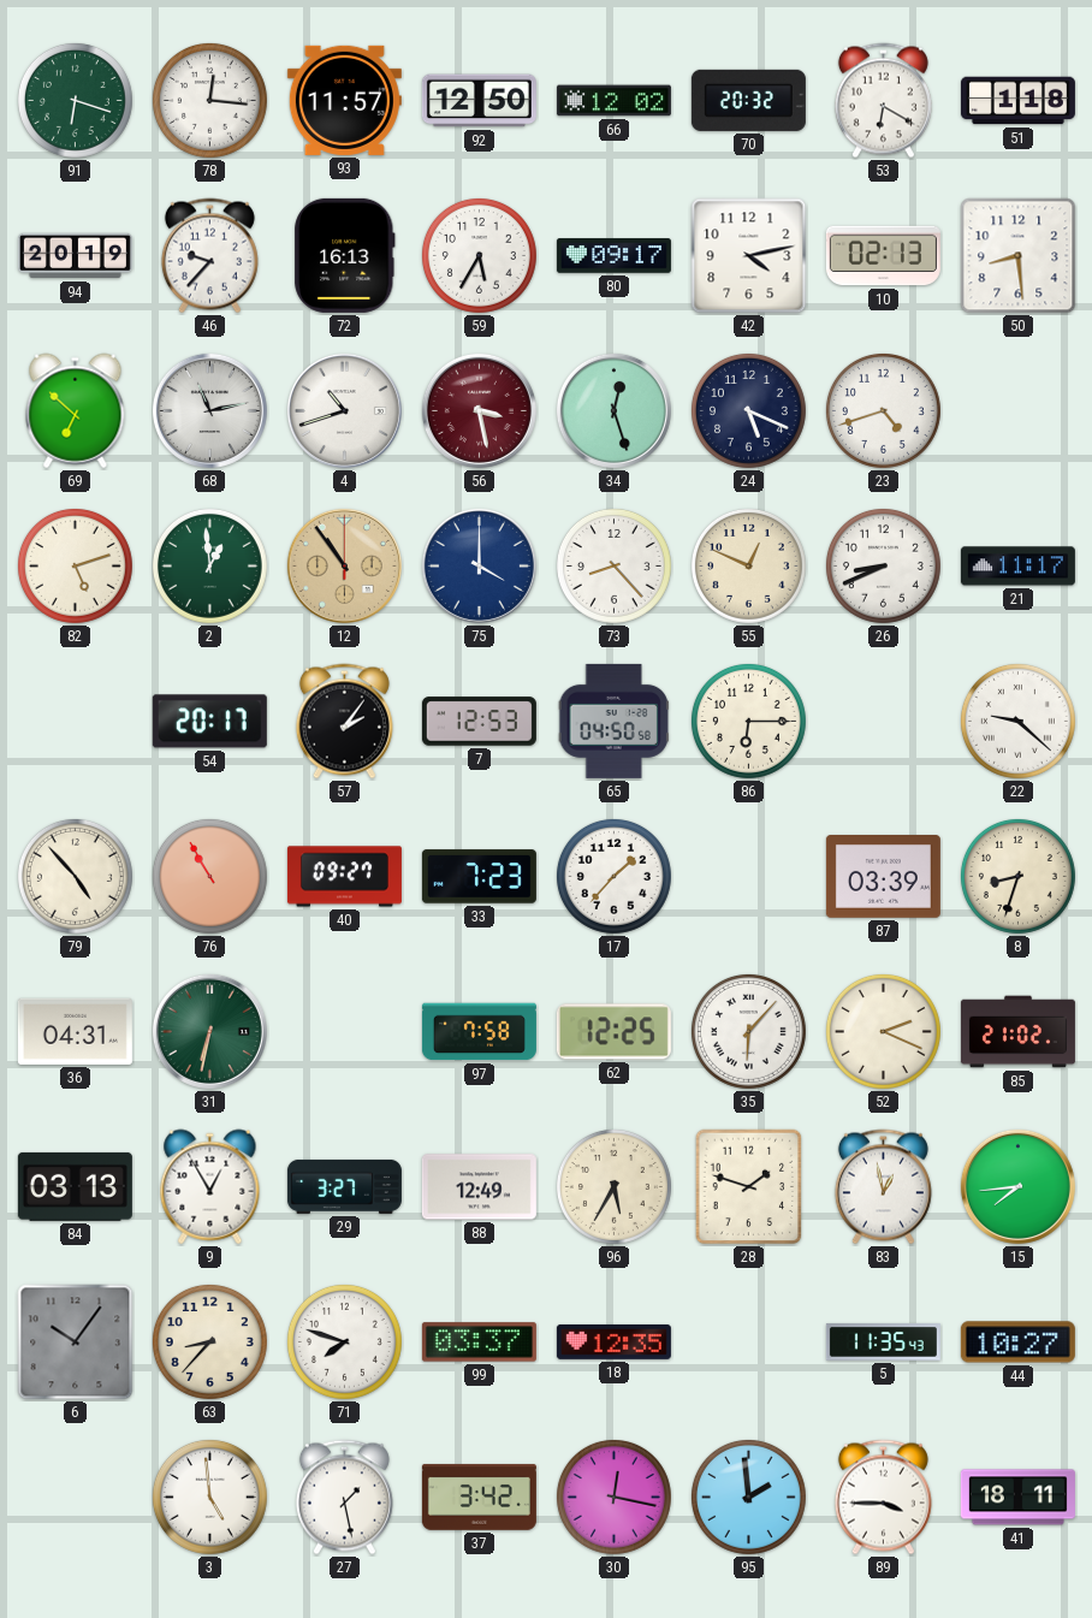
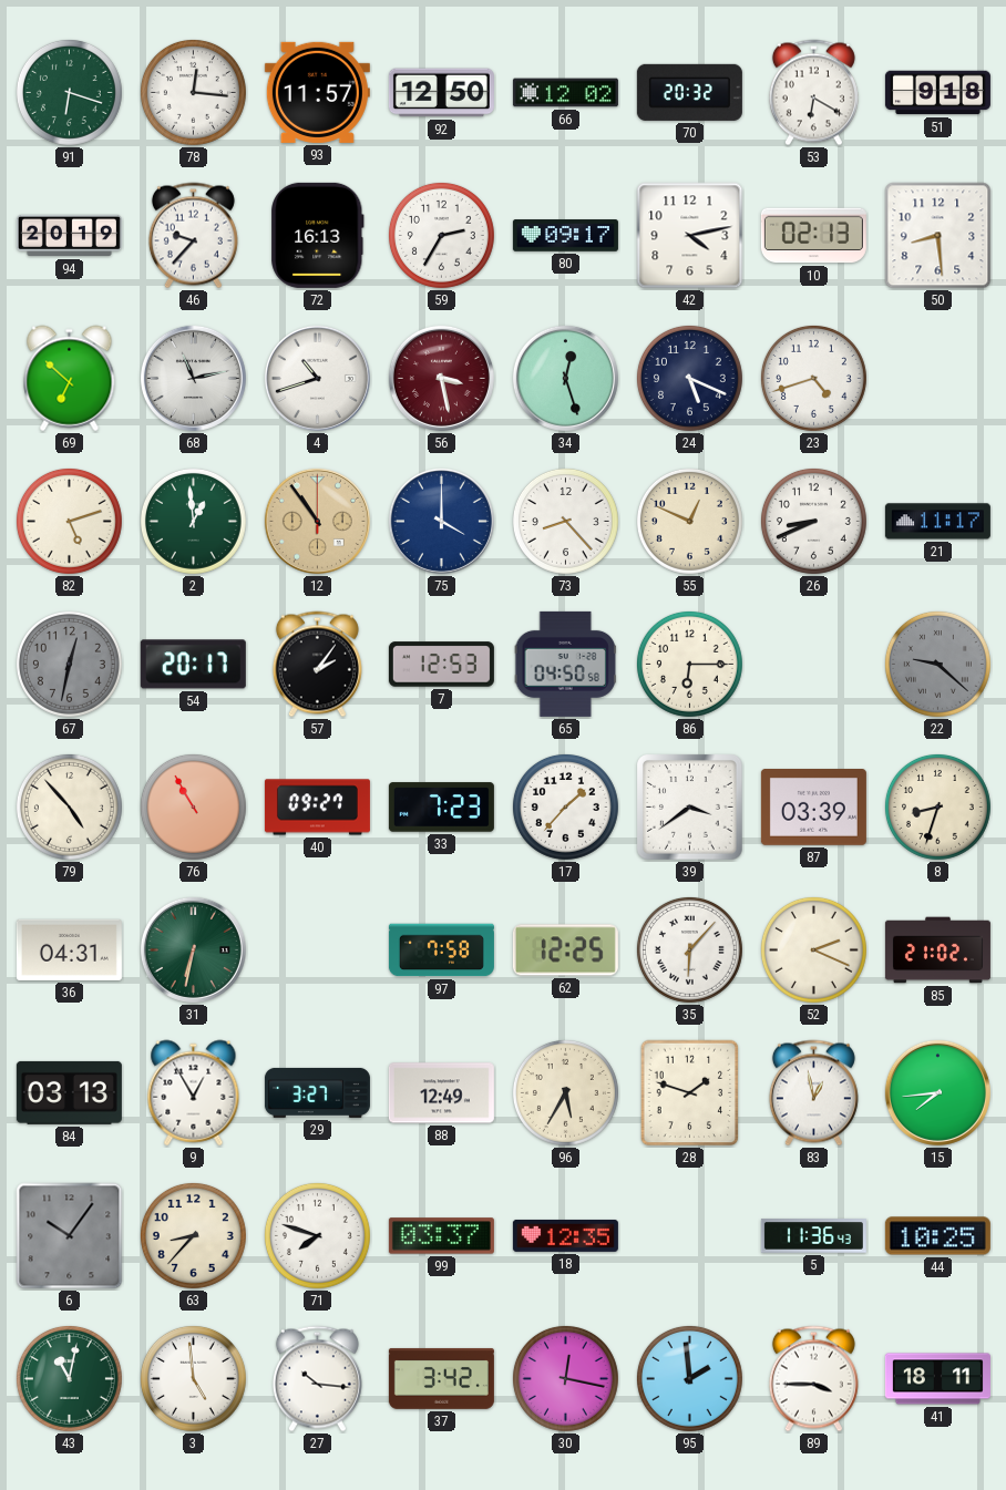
51: 1:18 -> 9:18 (937, 93)
59: 5:35 -> 2:35 (441, 235)
67: none -> 12:32 (69, 664)
22 dial: white -> grey (937, 664)
39: none -> 3:39 (690, 808)
5: 11:35 -> 11:36 (813, 1236)
44: 10:27 -> 10:25 (937, 1236)
43: none -> 11:02 (69, 1378)
27: 1:28 -> 10:16 (317, 1379)
